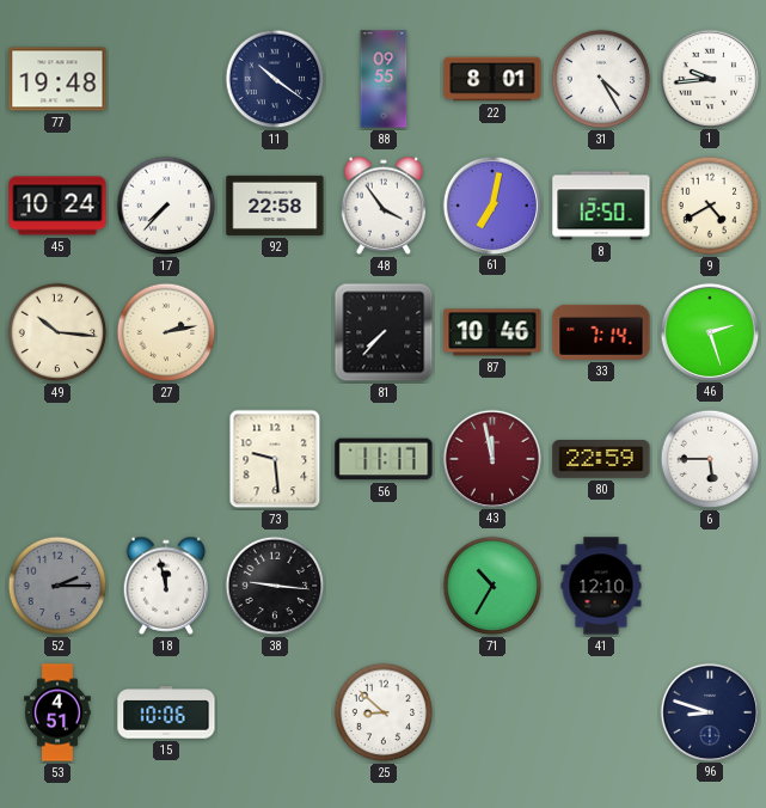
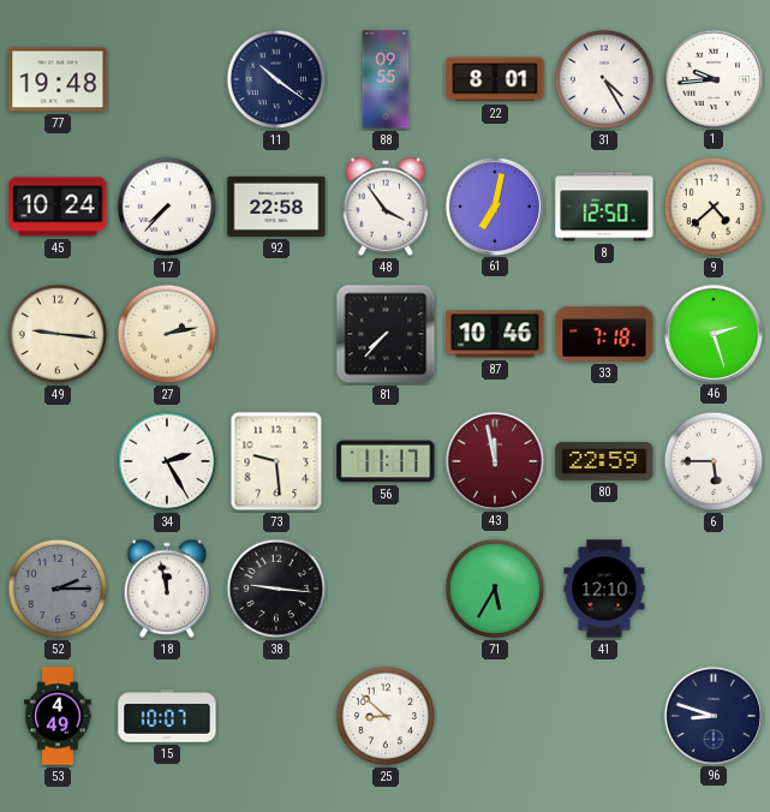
9: 4:40 -> 4:38 (714, 207)
49: 10:16 -> 9:16 (58, 334)
33: 7:14 -> 7:18 (604, 334)
34: none -> 2:25 (167, 461)
71: 10:35 -> 5:35 (495, 589)
53: 4:51 -> 4:49 (58, 716)
15: 10:06 -> 10:07 (167, 716)
